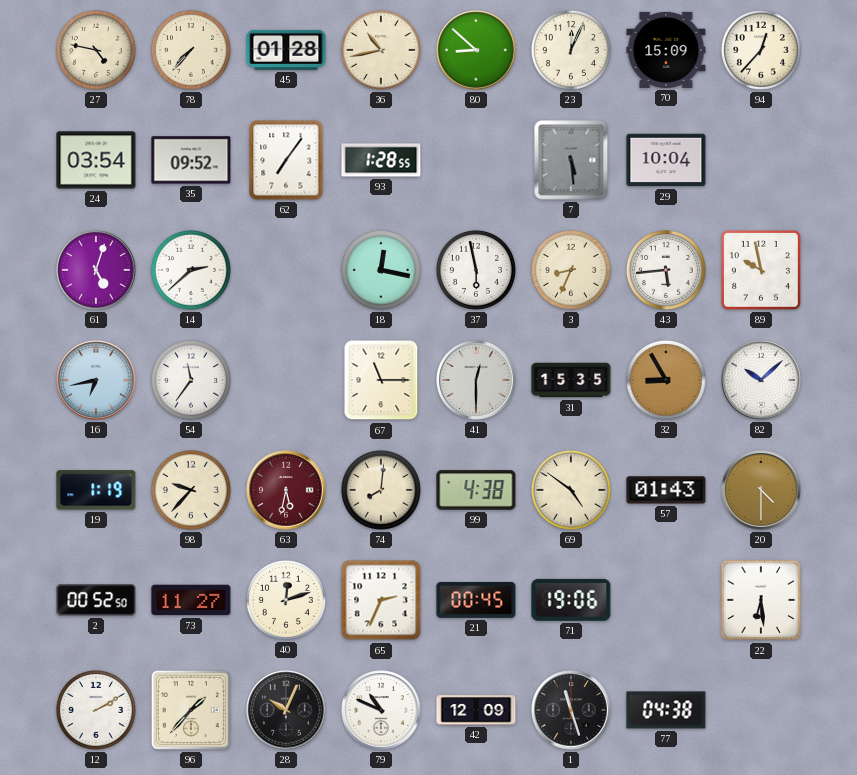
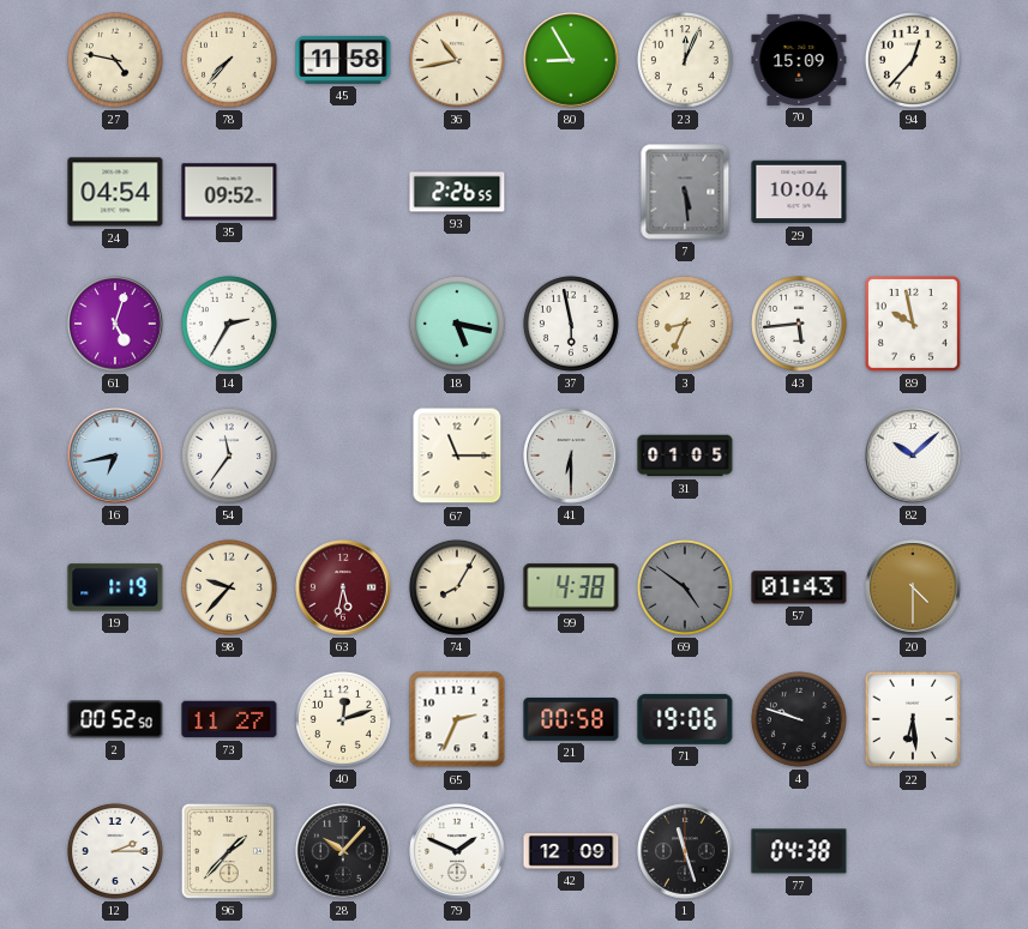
45: 01:28 -> 11:58 (343, 60)
80: 8:52 -> 8:55 (571, 60)
24: 03:54 -> 04:54 (115, 192)
62: 7:06 -> none (286, 160)
93: 1:28 -> 2:26 (457, 192)
14: 2:38 -> 2:35 (229, 324)
18: 12:17 -> 5:17 (457, 324)
41: 12:30 -> 6:30 (571, 456)
31: 15:35 -> 01:05 (685, 456)
32: 8:55 -> none (666, 380)
74: 8:01 -> 8:05 (457, 587)
69 dial: cream -> grey (685, 587)
21: 00:45 -> 00:58 (571, 719)
4: none -> 9:48 (799, 719)
12: 2:10 -> 2:15 (115, 851)
28: 10:04 -> 10:07 (343, 851)
79: 10:49 -> 1:49 (457, 851)
